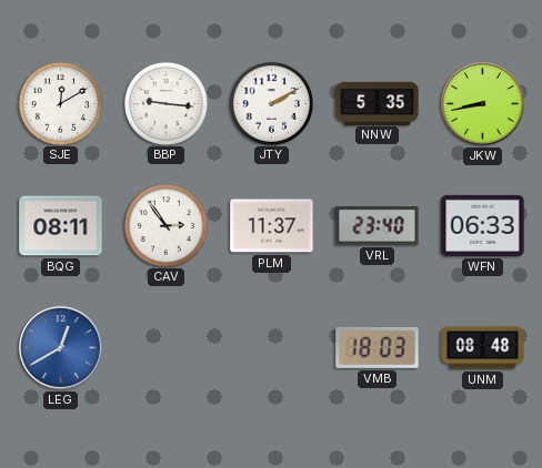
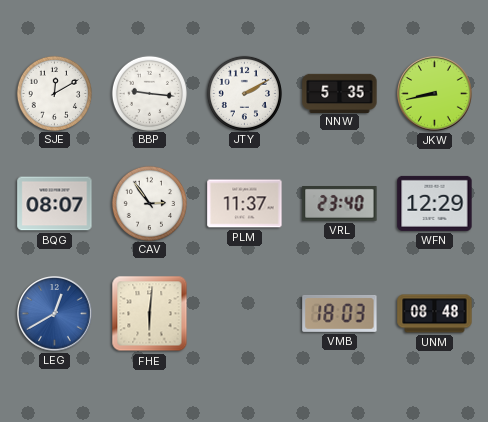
BQG: 08:11 -> 08:07 (55, 204)
WFN: 06:33 -> 12:29 (435, 203)
FHE: none -> 6:01 (150, 314)
